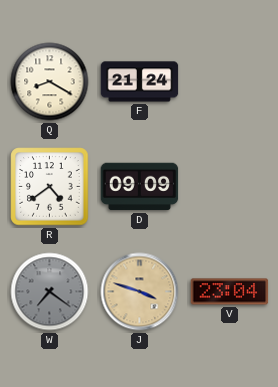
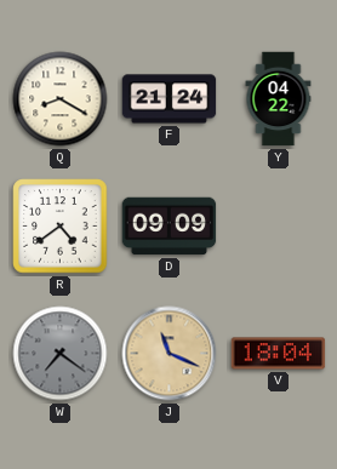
Y: none -> 04:22 (279, 99)
J: 3:48 -> 11:19 (170, 354)
V: 23:04 -> 18:04 (279, 354)
